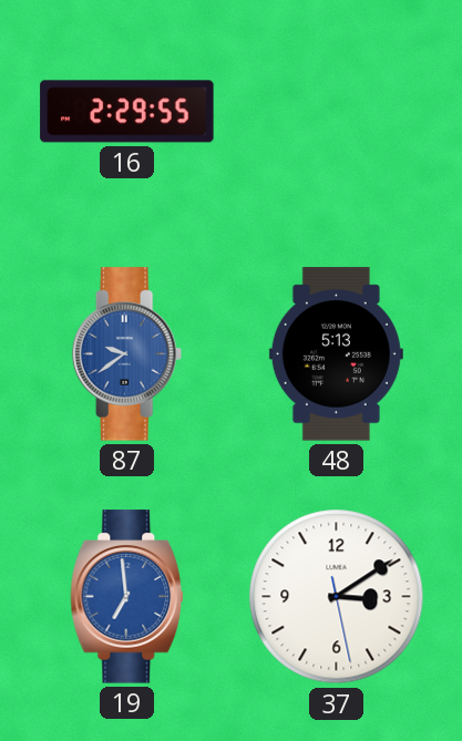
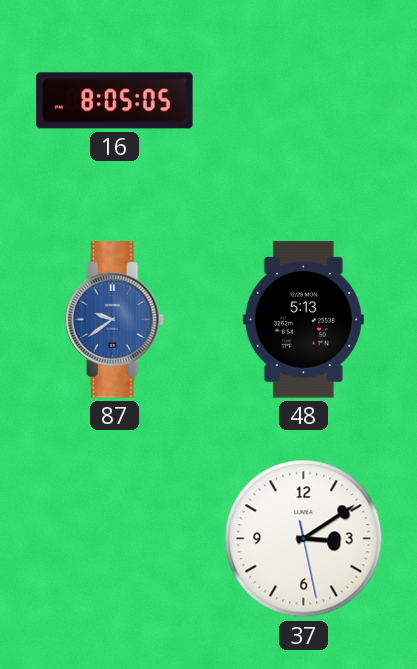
16: 2:29 -> 8:05 (115, 101)
19: 6:59 -> none (127, 597)
